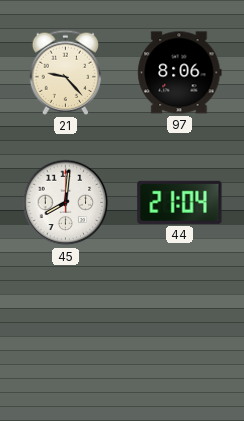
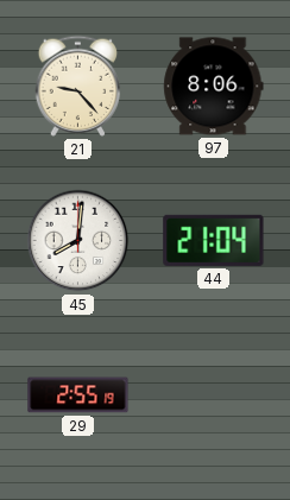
29: none -> 2:55 (78, 395)
